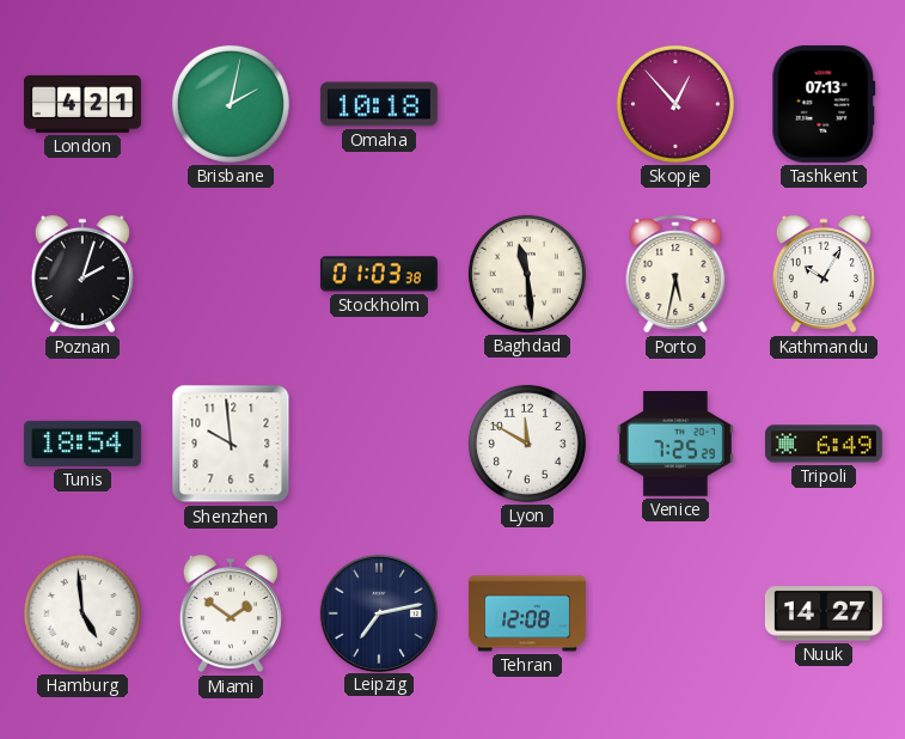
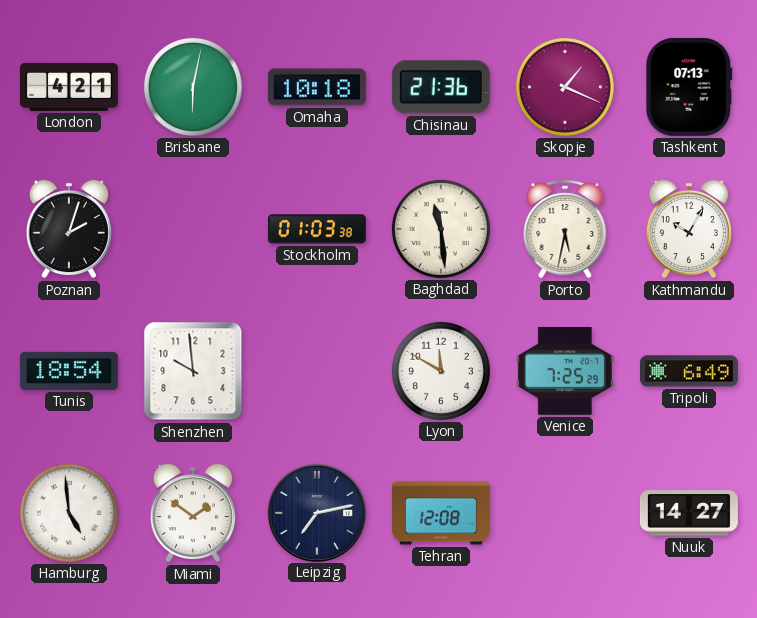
Brisbane: 2:02 -> 6:02 (193, 87)
Chisinau: none -> 21:36 (441, 87)
Skopje: 12:53 -> 1:19 (565, 87)
